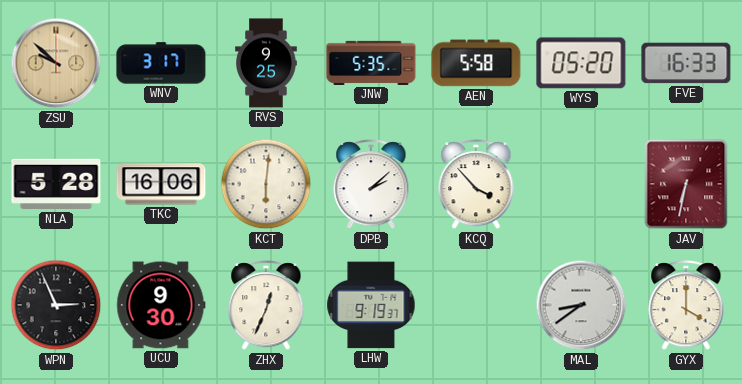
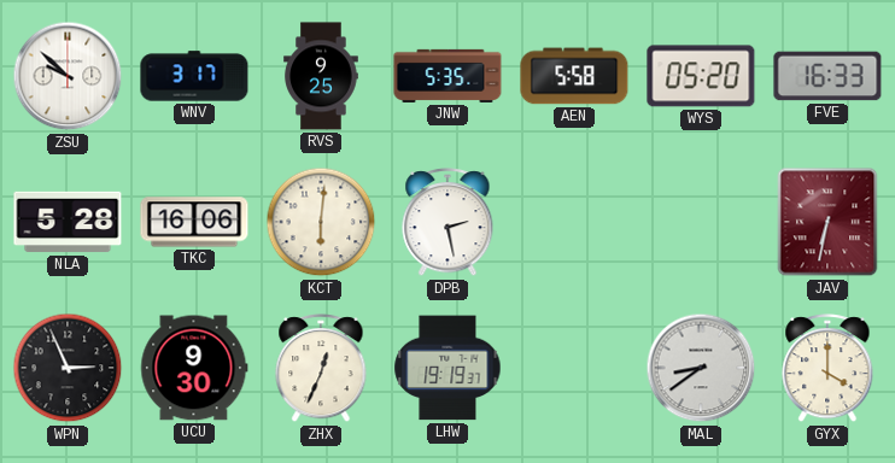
ZSU dial: champagne -> white (68, 76)
DPB: 2:08 -> 2:28 (448, 223)
KCQ: 3:53 -> none (476, 185)
LHW: 9:19 -> 19:19 (448, 368)
